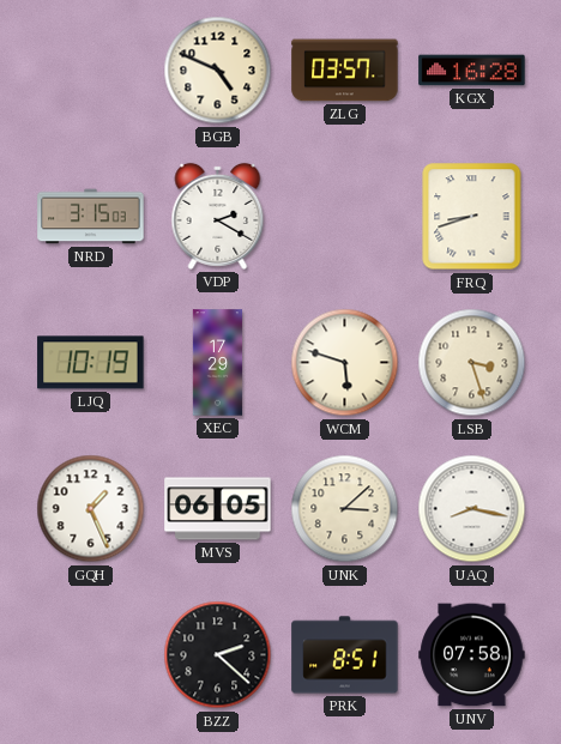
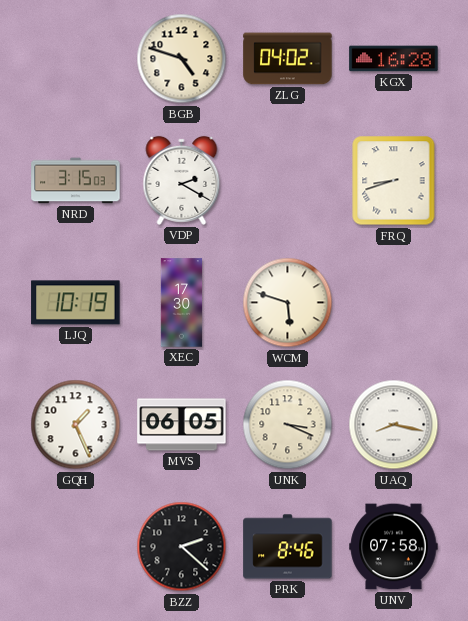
BGB: 4:49 -> 4:48 (182, 59)
ZLG: 03:57 -> 04:02 (288, 59)
XEC: 17:29 -> 17:30 (182, 303)
LSB: 3:27 -> none (472, 363)
UNK: 3:08 -> 3:19 (288, 425)
PRK: 8:51 -> 8:46 (288, 547)
